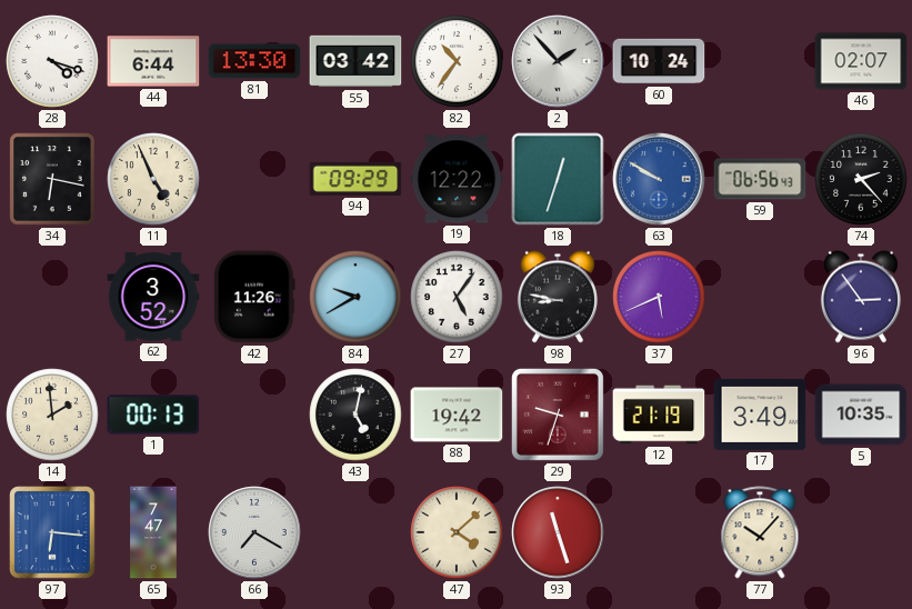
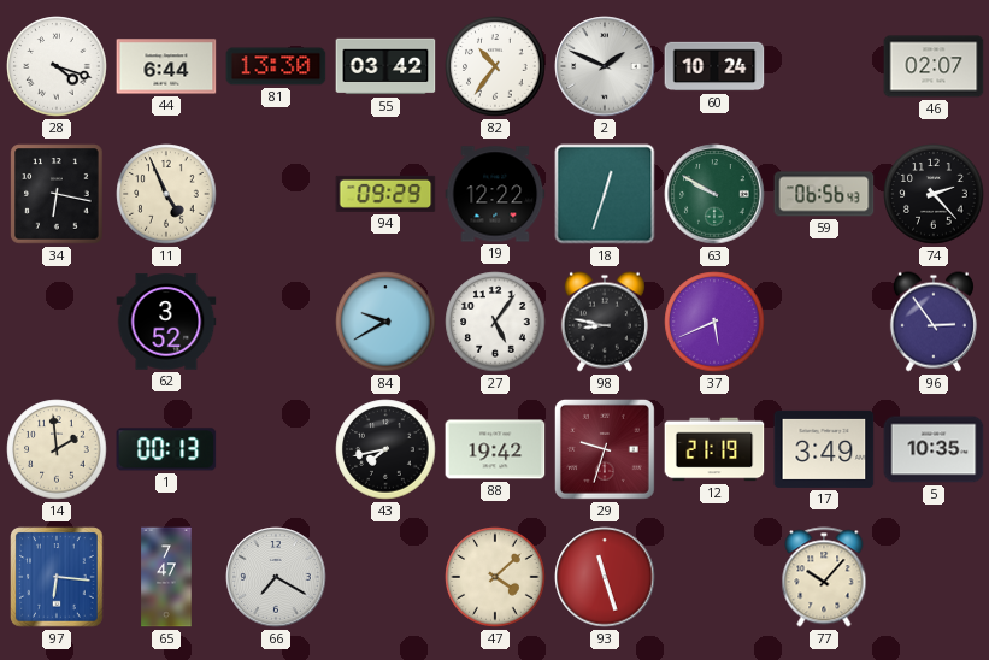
2: 1:53 -> 1:49 (605, 66)
63 dial: blue -> green (714, 194)
42: 11:26 -> none (255, 297)
43: 5:02 -> 7:43 (385, 449)
